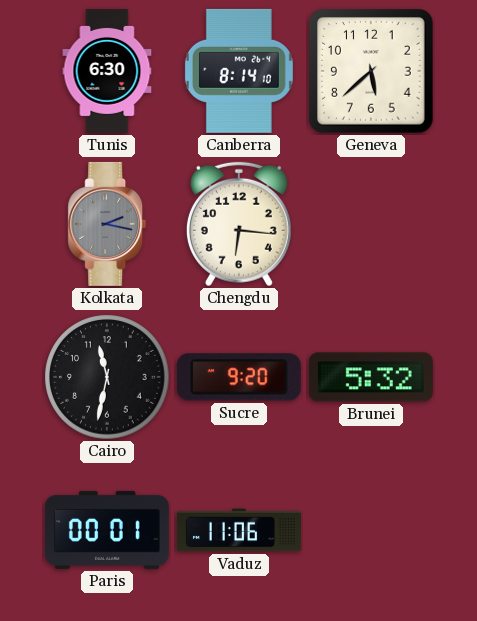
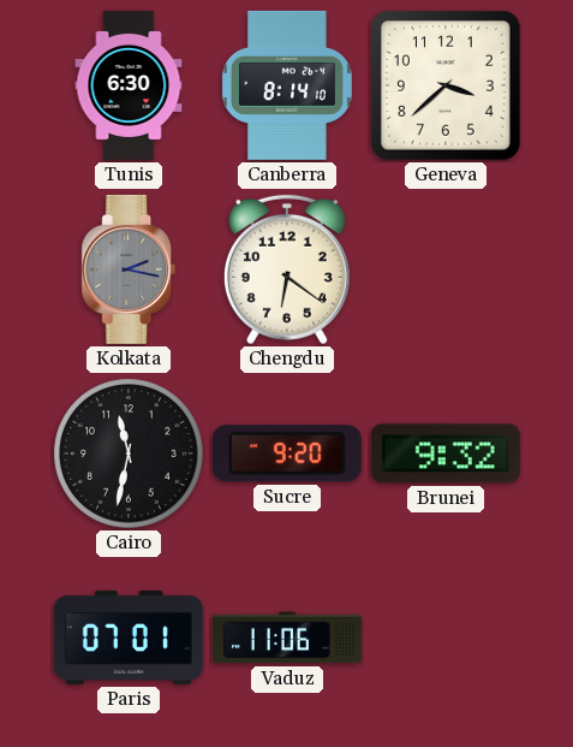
Geneva: 5:38 -> 3:38 (446, 85)
Chengdu: 6:16 -> 6:21 (287, 269)
Brunei: 5:32 -> 9:32 (446, 453)
Paris: 00:01 -> 07:01 (129, 638)
